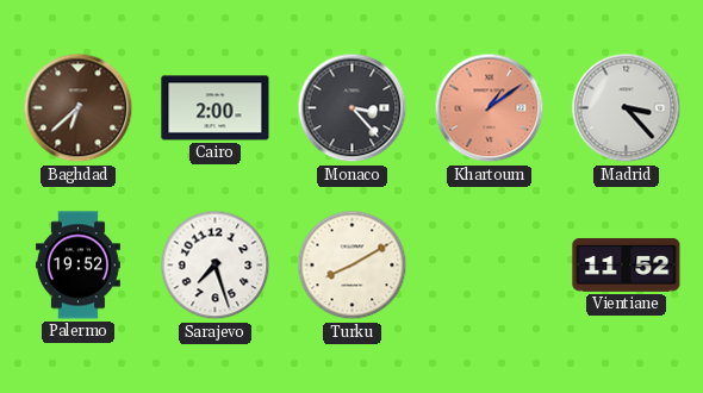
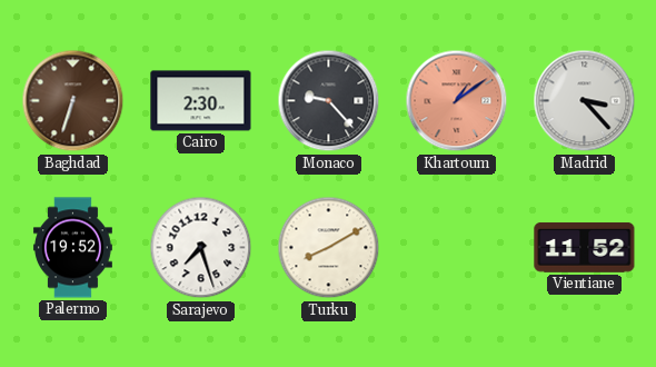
Baghdad: 6:38 -> 6:33 (73, 101)
Cairo: 2:00 -> 2:30 (201, 101)
Monaco: 3:23 -> 9:23 (329, 101)
